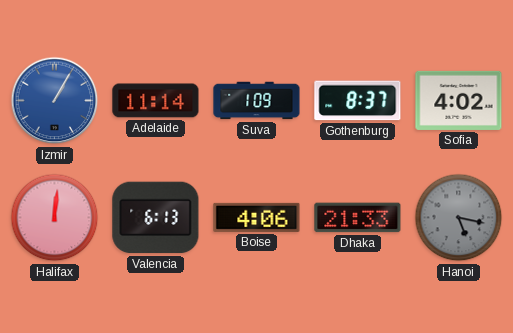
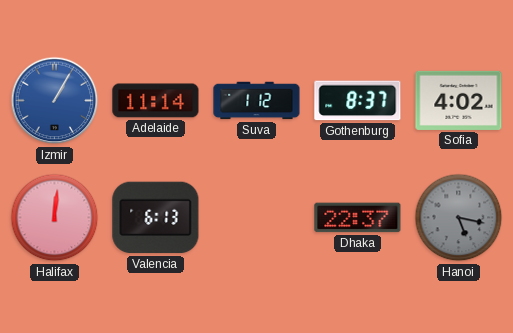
Suva: 1:09 -> 1:12 (257, 101)
Boise: 4:06 -> none (257, 217)
Dhaka: 21:33 -> 22:37 (358, 218)
